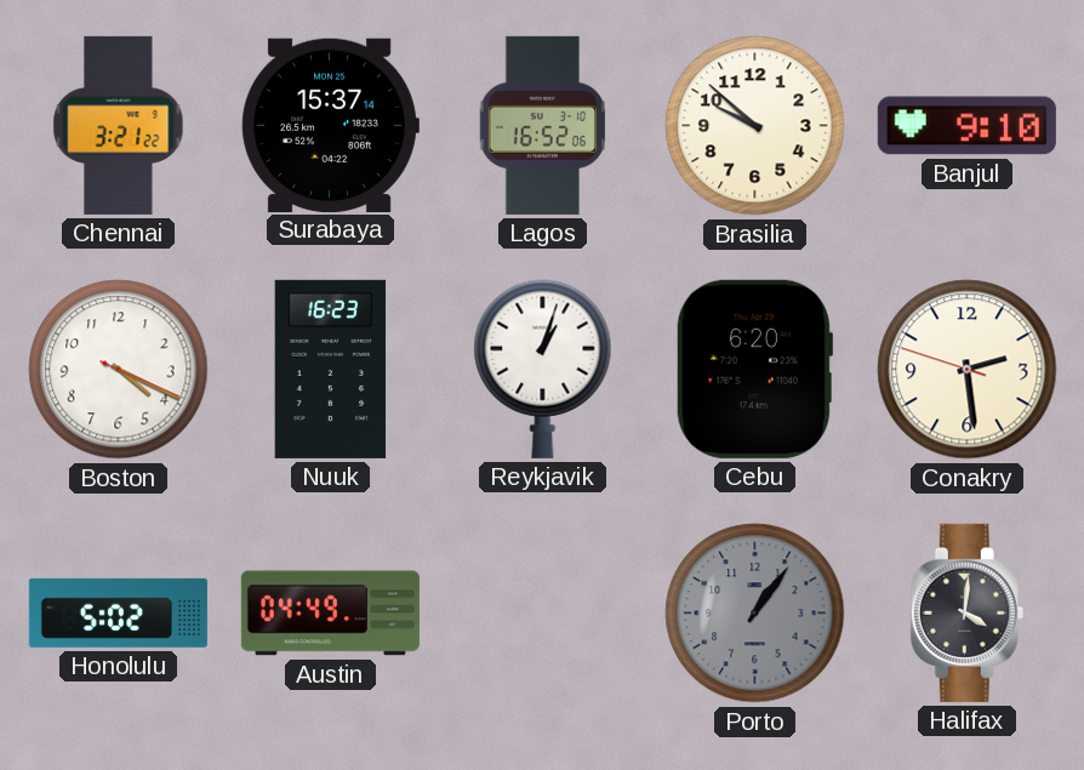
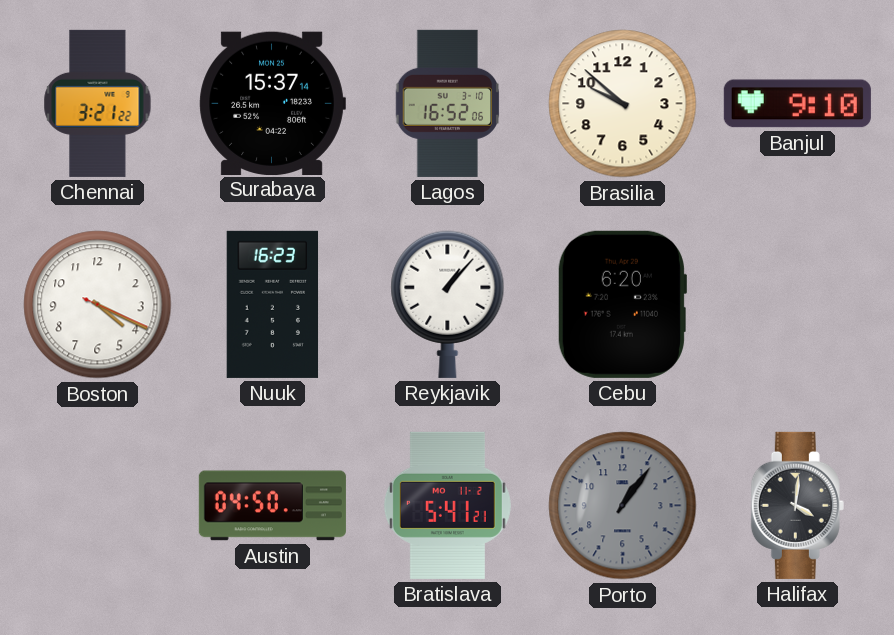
Reykjavik: 1:03 -> 1:07 (448, 304)
Conakry: 2:28 -> none (968, 370)
Honolulu: 5:02 -> none (118, 612)
Austin: 04:49 -> 04:50 (272, 506)
Bratislava: none -> 5:41 (447, 505)
